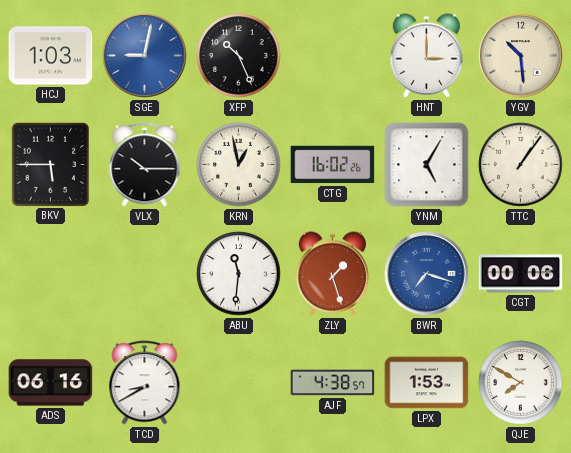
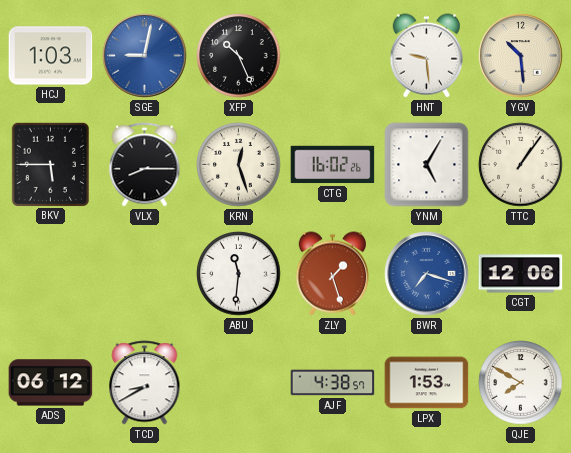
HNT: 3:00 -> 9:29 (426, 56)
VLX: 10:15 -> 8:15 (145, 165)
KRN: 12:58 -> 12:27 (239, 165)
CGT: 00:06 -> 12:06 (521, 274)
ADS: 06:16 -> 06:12 (51, 383)
